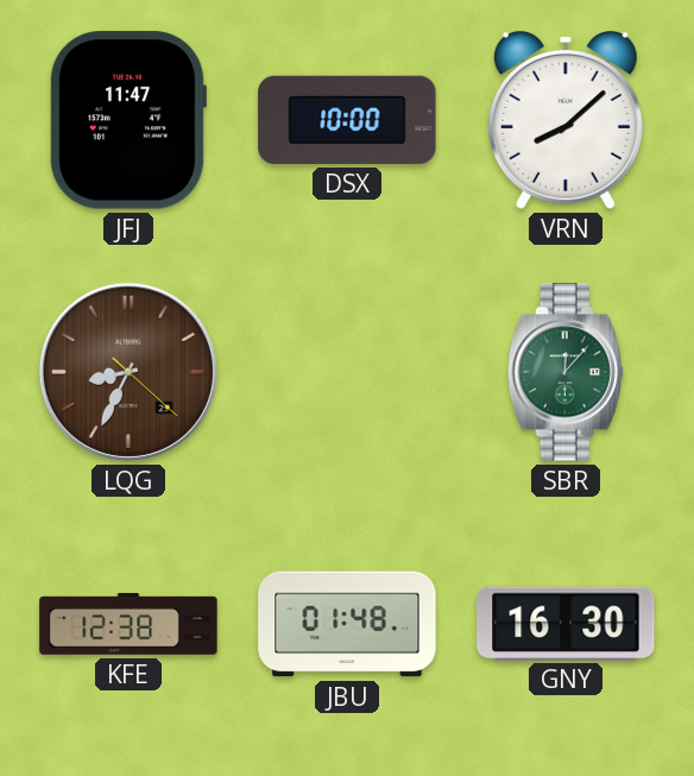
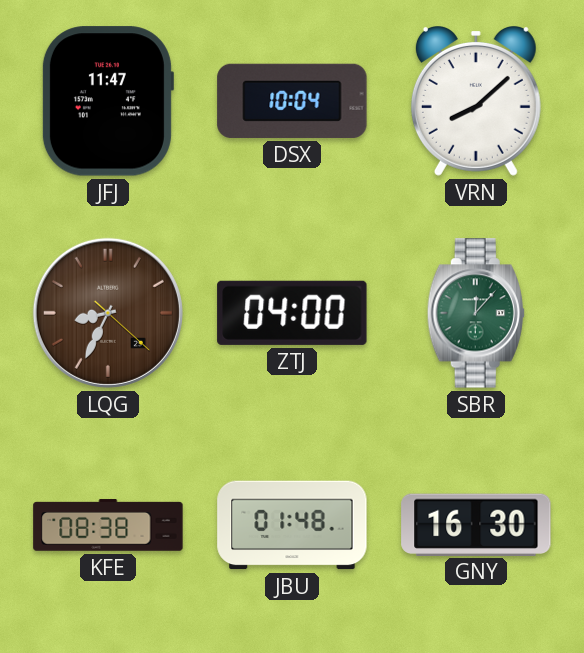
DSX: 10:00 -> 10:04 (292, 101)
ZTJ: none -> 04:00 (292, 313)
KFE: 12:38 -> 08:38 (108, 525)
